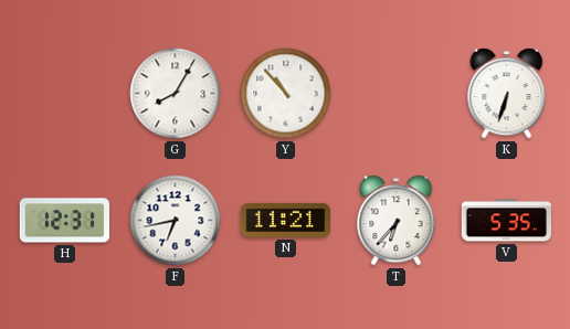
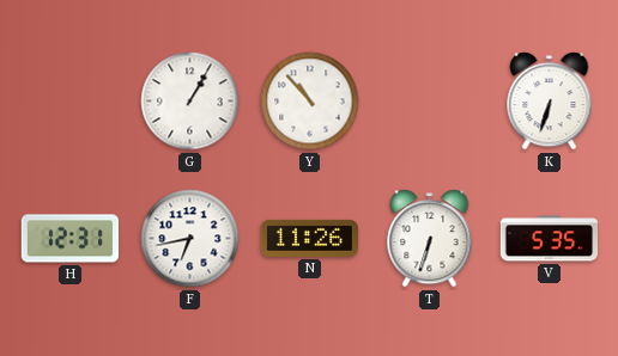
G: 8:05 -> 1:05 (190, 102)
N: 11:21 -> 11:26 (309, 238)
T: 6:37 -> 6:33 (430, 239)
